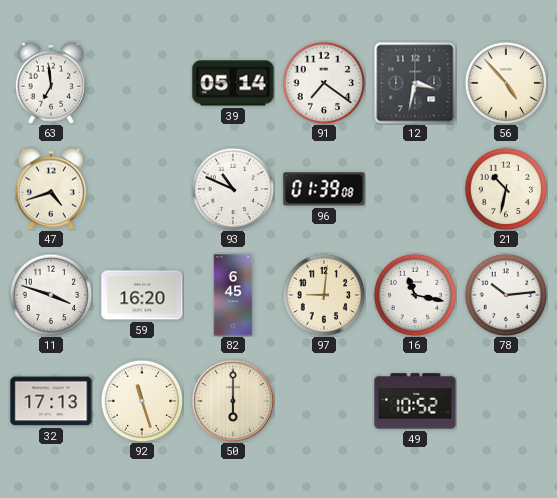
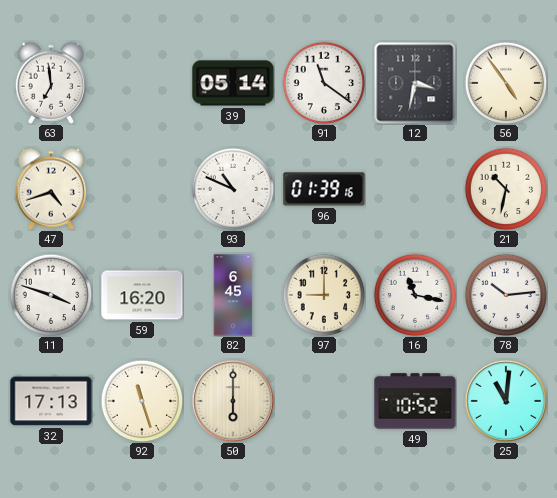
91: 7:21 -> 11:21 (324, 83)
56: 4:53 -> 4:54 (506, 83)
96: 01:39:08 -> 01:39:16 (324, 189)
97: 9:01 -> 9:00 (324, 295)
25: none -> 11:01 (506, 401)
